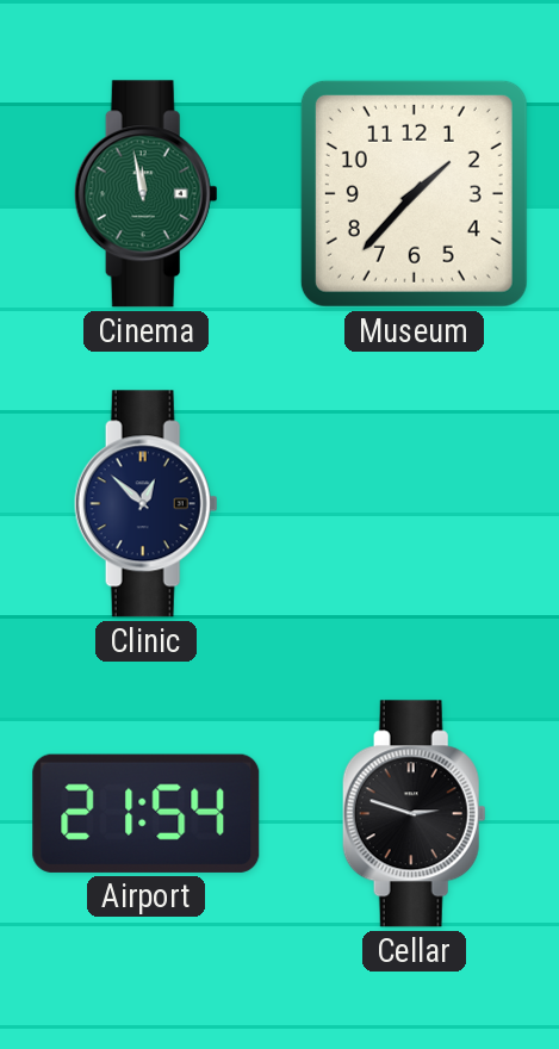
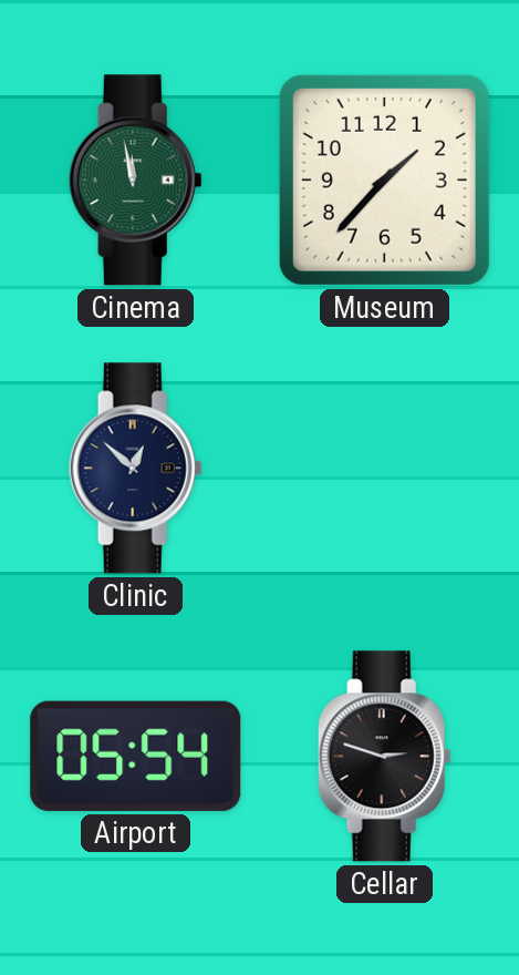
Airport: 21:54 -> 05:54 (136, 756)
